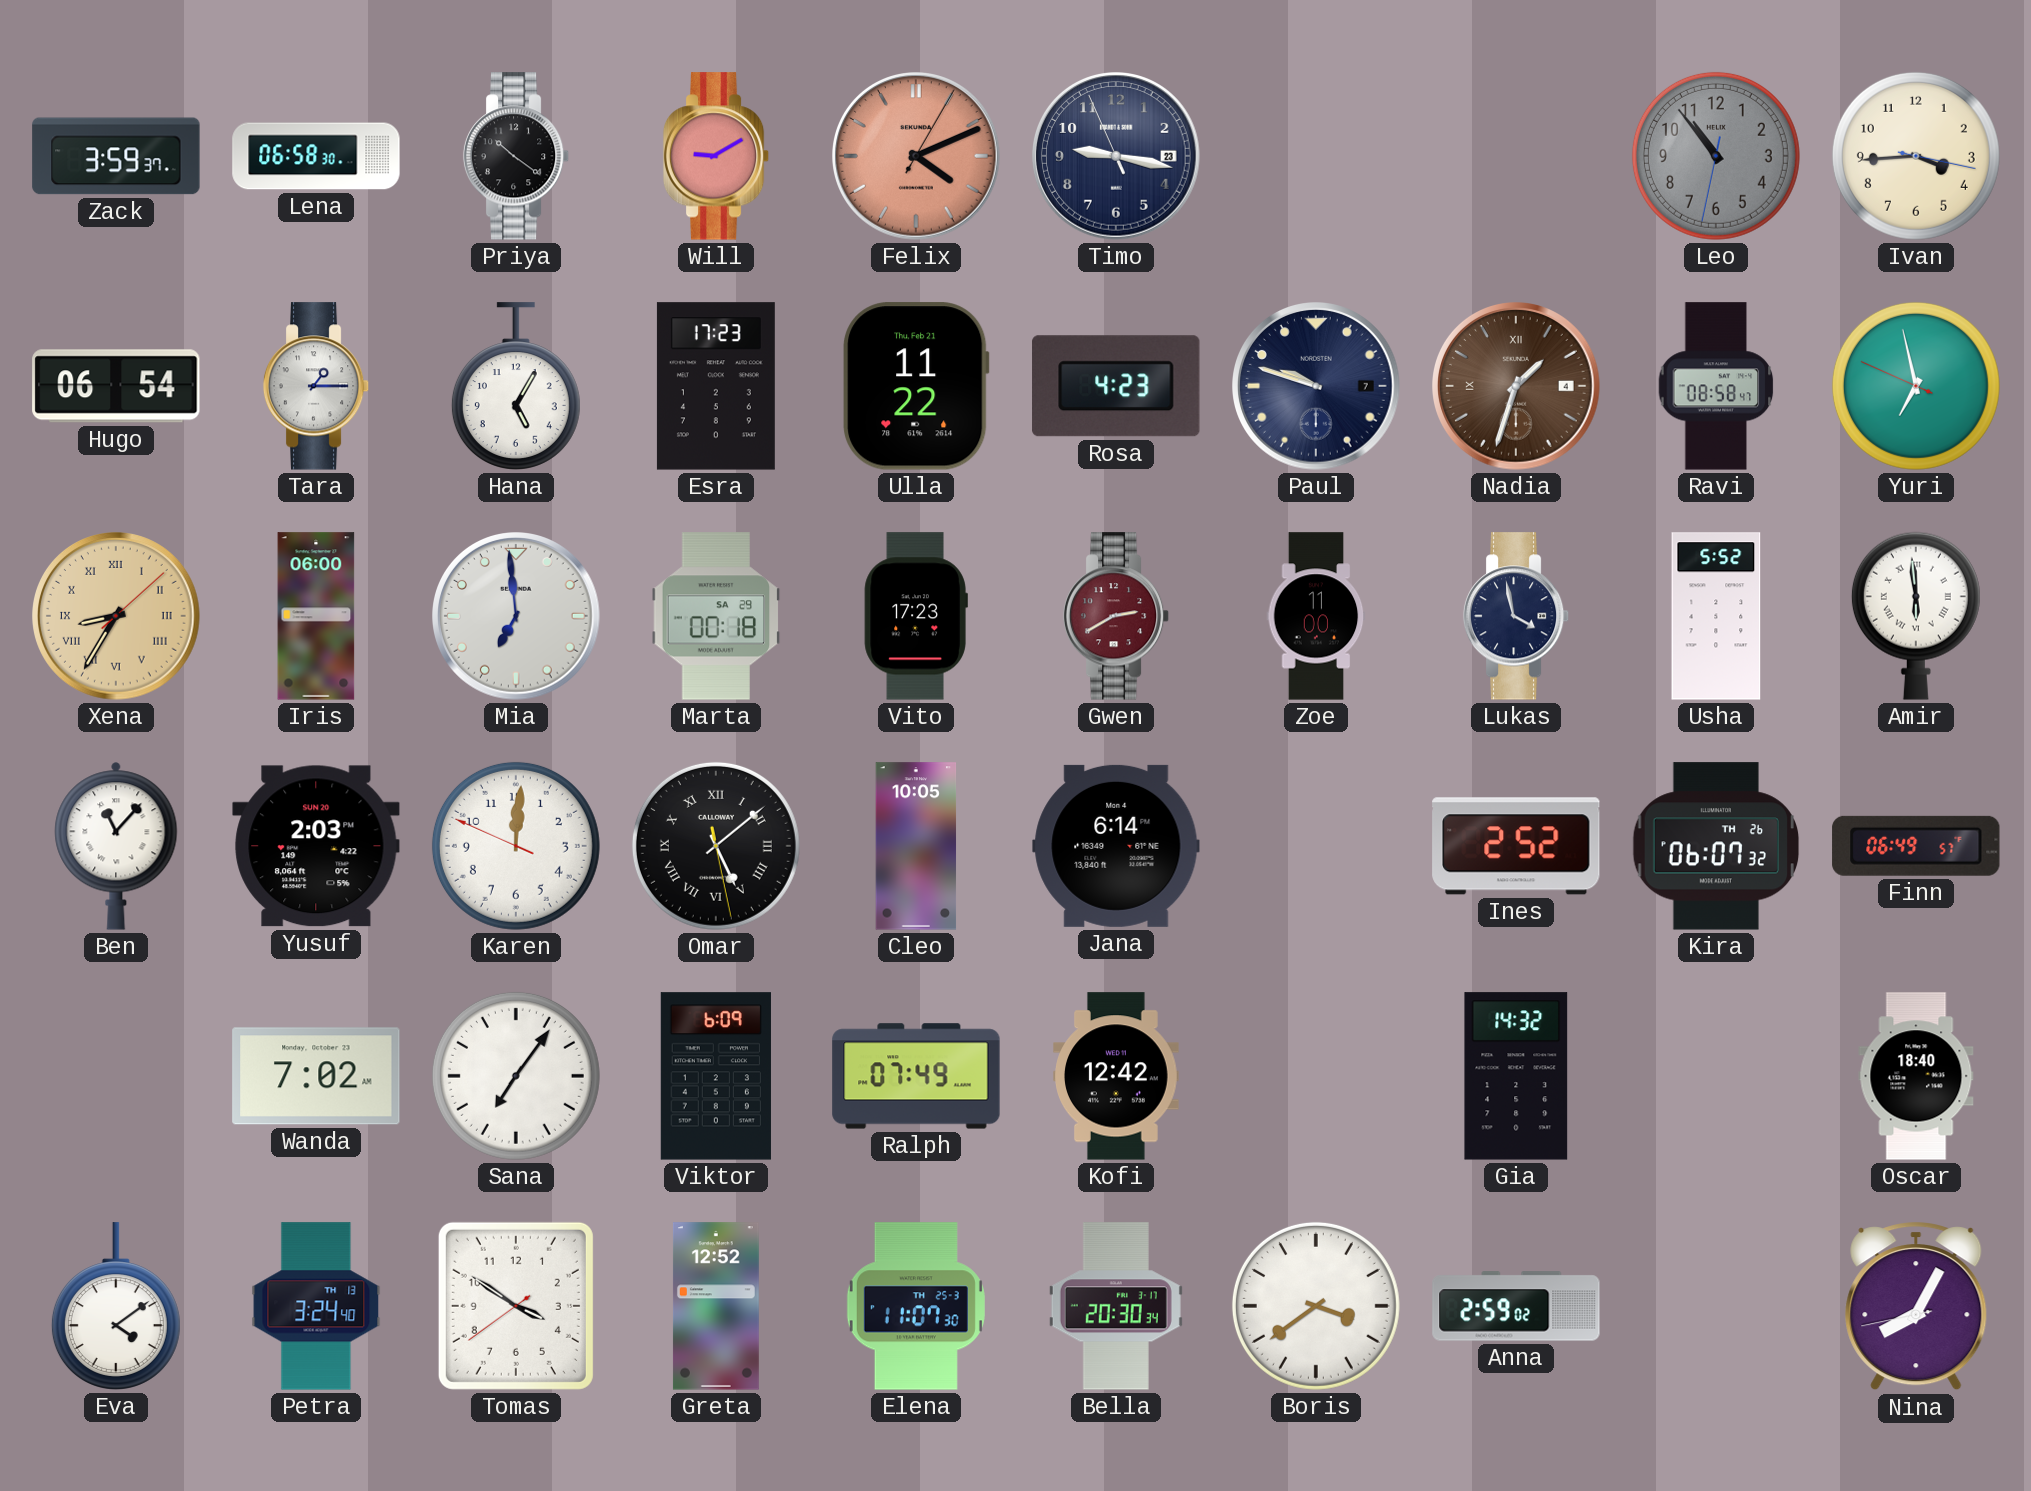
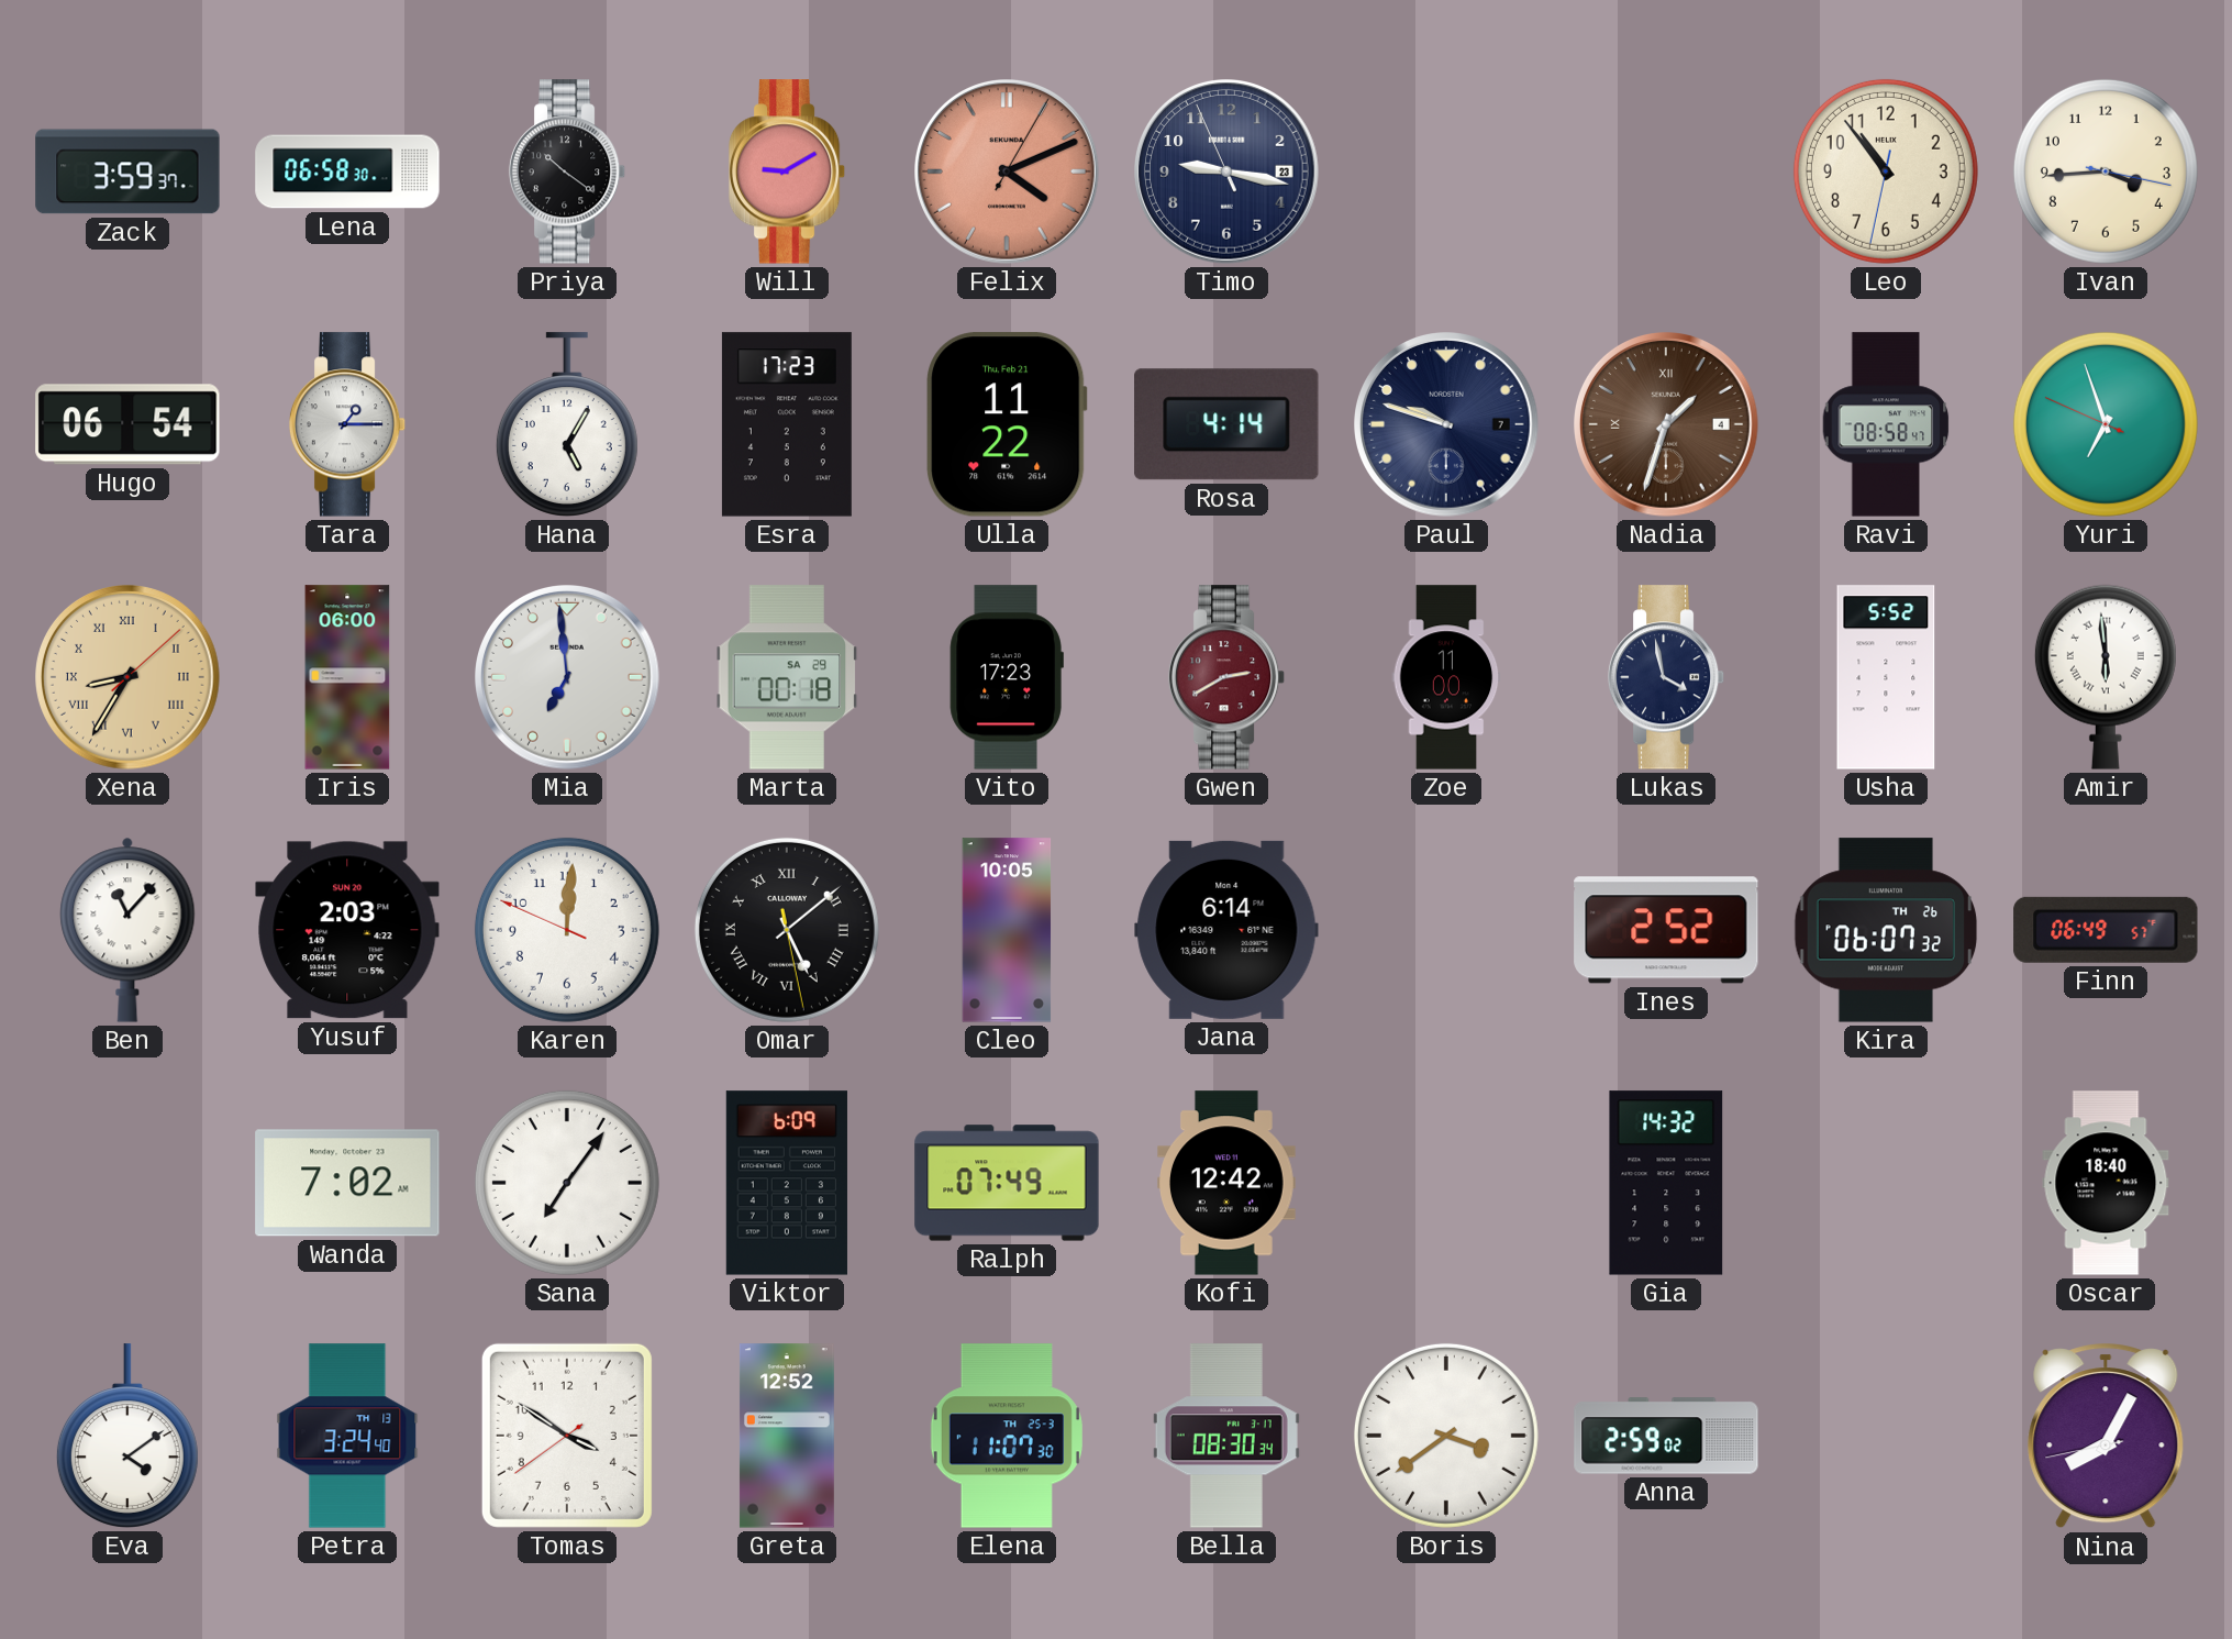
Leo dial: grey -> cream (1886, 171)
Rosa: 4:23 -> 4:14 (1226, 424)
Yuri: 6:57 -> 6:56 (2106, 424)
Bella: 20:30 -> 08:30 (1226, 1436)
